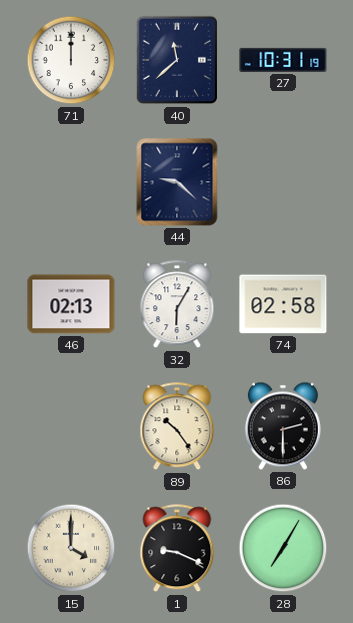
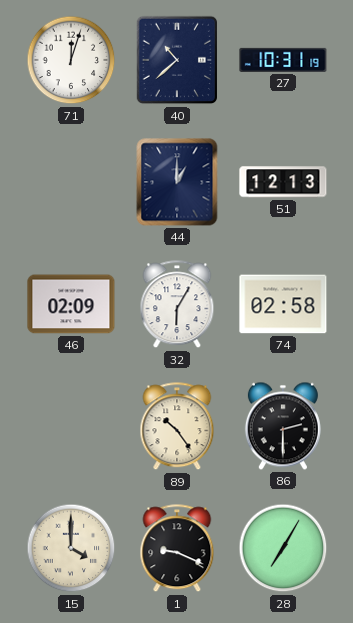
71: 12:00 -> 12:03 (71, 60)
40: 11:38 -> 10:38 (177, 60)
44: 9:22 -> 1:00 (177, 182)
51: none -> 12:13 (283, 182)
46: 02:13 -> 02:09 (71, 304)
